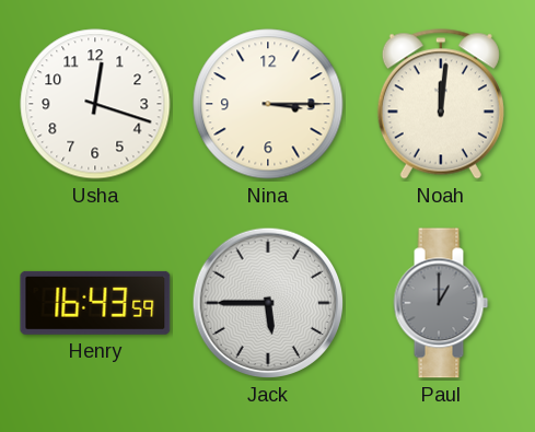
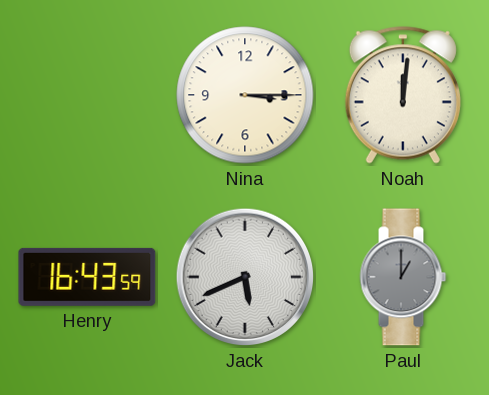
Usha: 12:18 -> none (95, 104)
Jack: 5:45 -> 5:41 (245, 277)
